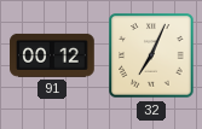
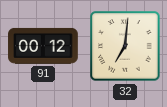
32: 7:04 -> 7:01 (125, 46)
